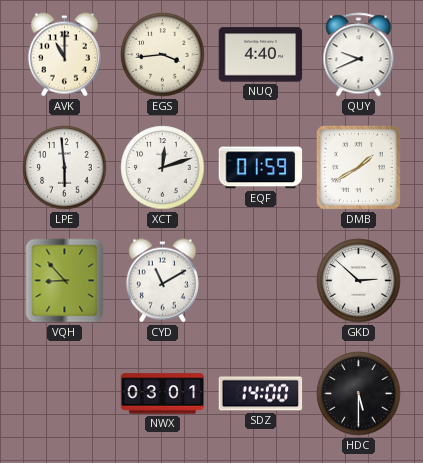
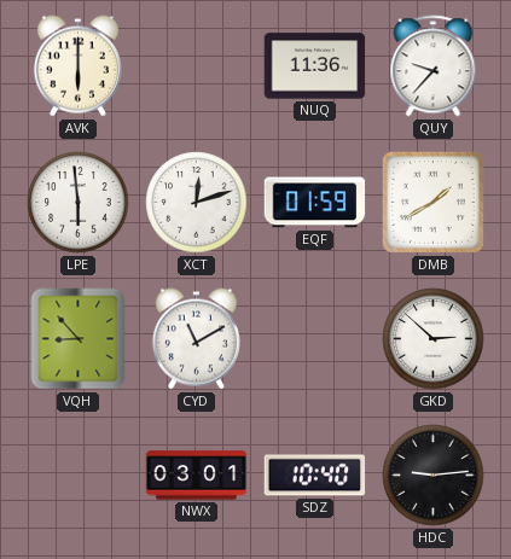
AVK: 11:00 -> 6:00 (77, 66)
EGS: 3:44 -> none (163, 55)
NUQ: 4:40 -> 11:36 (315, 66)
QUY: 9:41 -> 9:37 (434, 66)
SDZ: 14:00 -> 10:40 (315, 476)
HDC: 5:30 -> 9:14 (434, 476)
